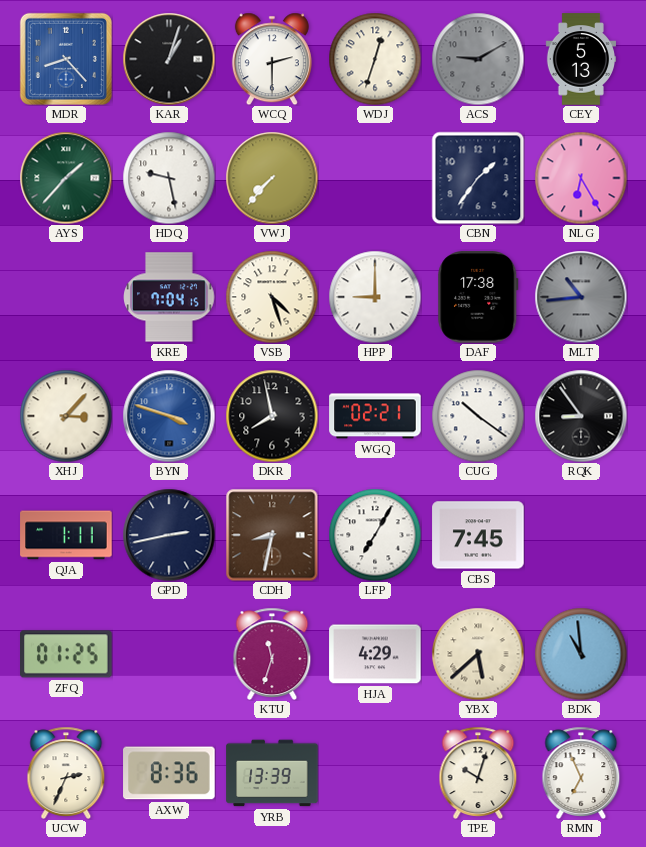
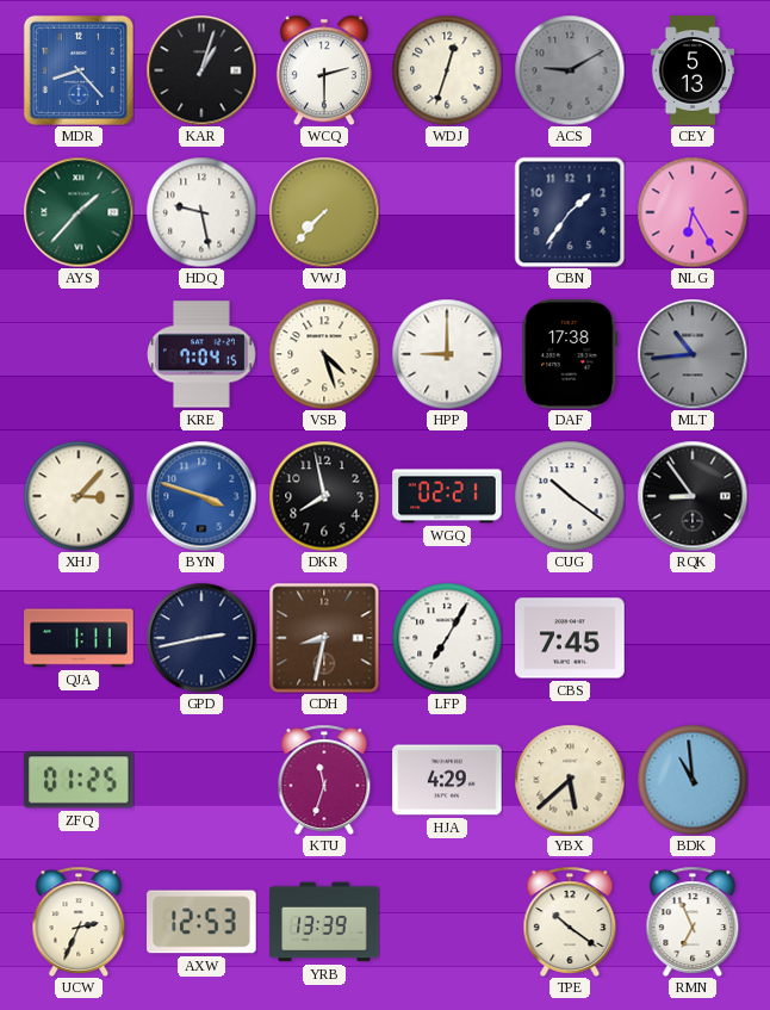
AXW: 8:36 -> 12:53 (201, 922)
TPE: 10:03 -> 10:21 (570, 921)
